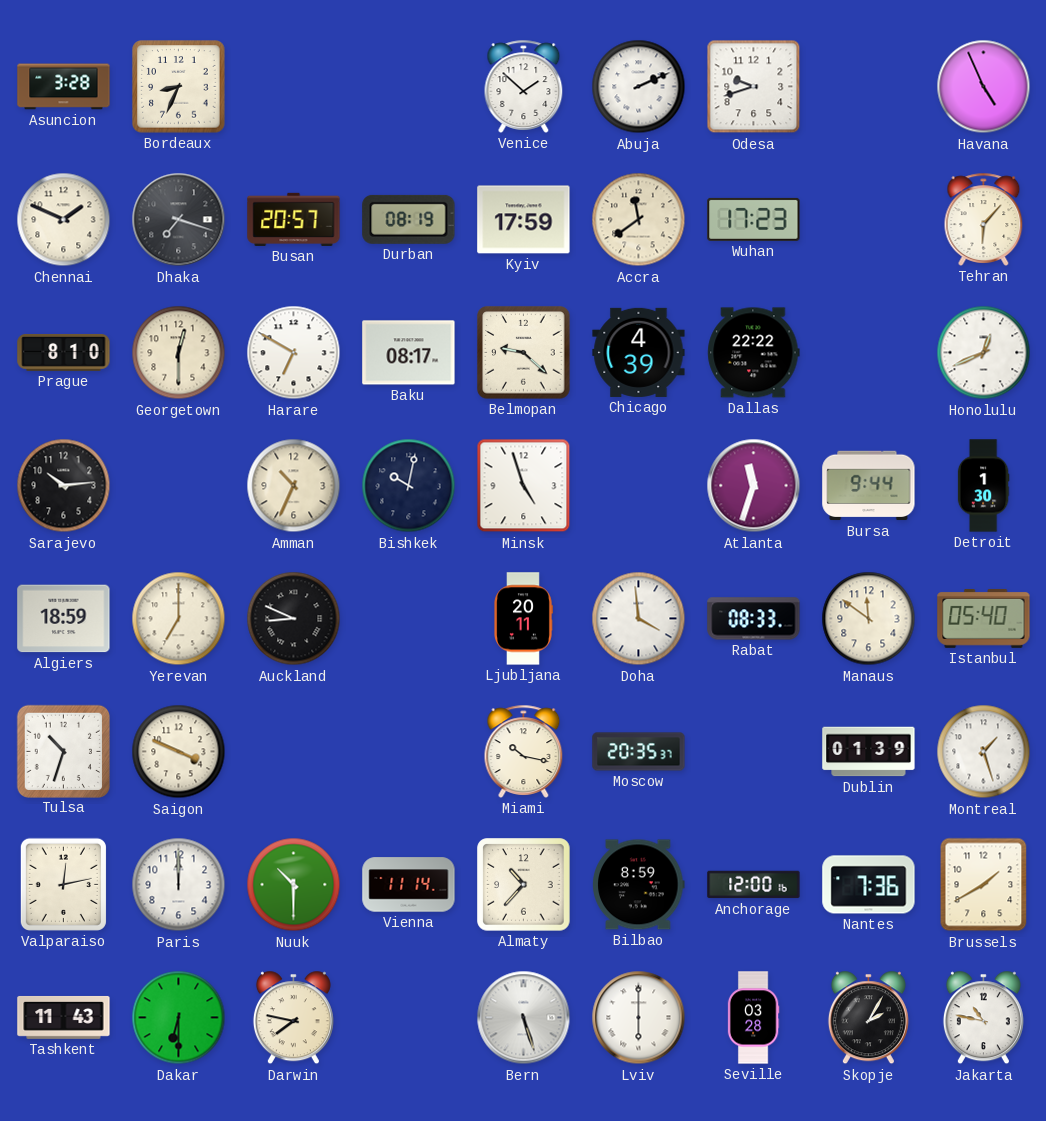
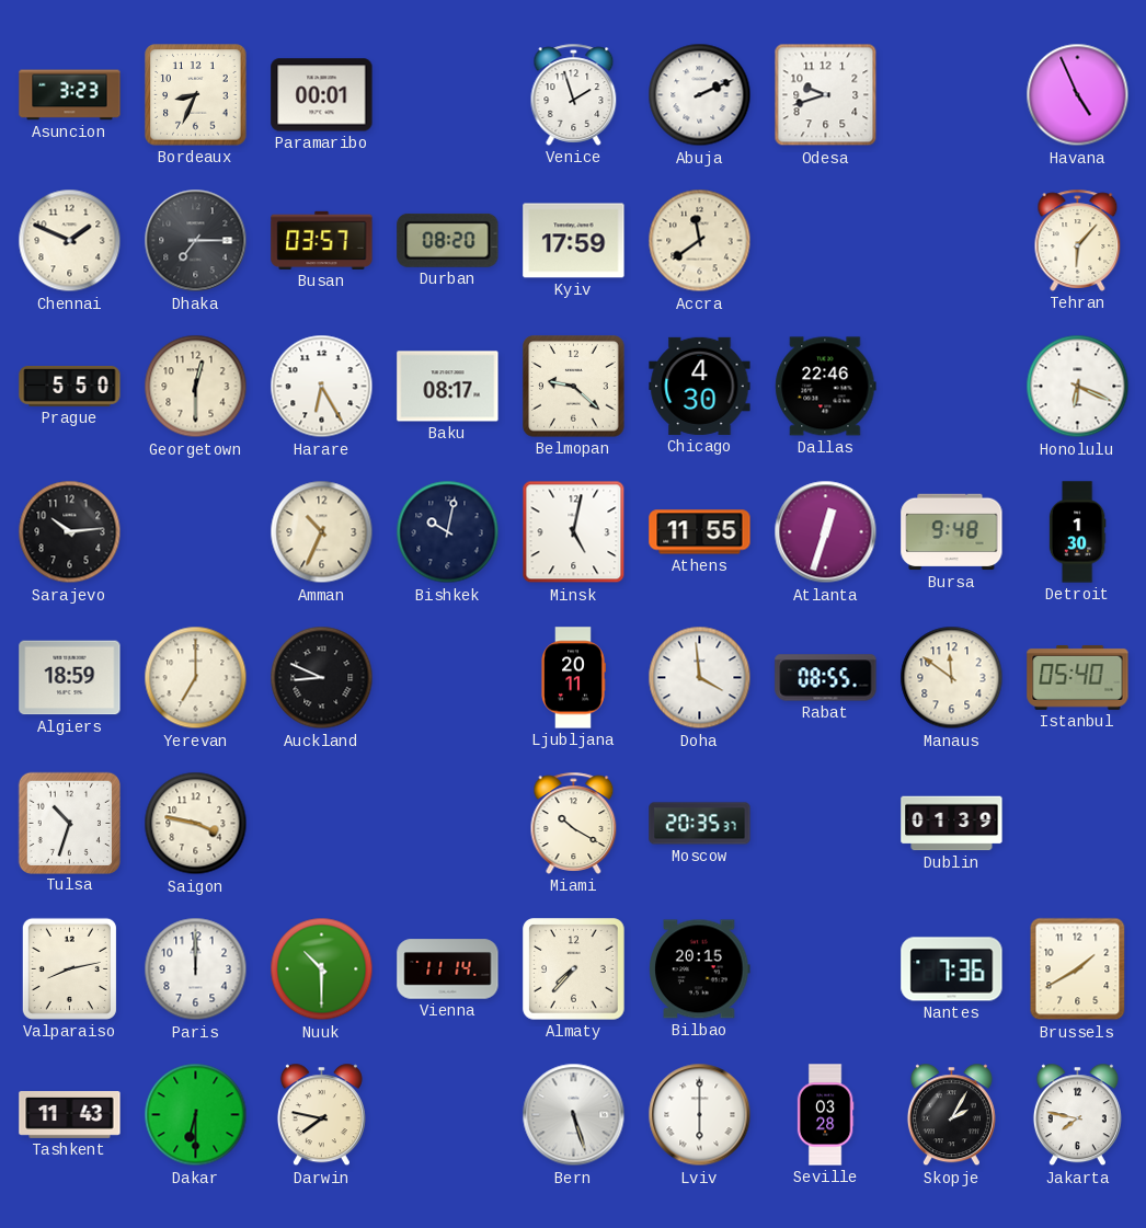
Asuncion: 3:28 -> 3:23 (70, 95)
Paramaribo: none -> 00:01 (322, 95)
Venice: 1:52 -> 1:57 (574, 94)
Dhaka: 7:18 -> 7:15 (196, 241)
Busan: 20:57 -> 03:57 (322, 240)
Durban: 08:19 -> 08:20 (448, 240)
Wuhan: 17:23 -> none (754, 219)
Prague: 8:10 -> 5:50 (70, 386)
Harare: 6:50 -> 6:25 (322, 387)
Chicago: 4:39 -> 4:30 (700, 386)
Dallas: 22:22 -> 22:46 (826, 387)
Honolulu: 12:41 -> 6:19 (1078, 387)
Minsk: 4:57 -> 5:02 (574, 532)
Athens: none -> 11:55 (700, 532)
Atlanta: 11:33 -> 12:33 (826, 532)
Bursa: 9:44 -> 9:48 (952, 532)
Rabat: 08:33 -> 08:55 (826, 678)
Saigon: 3:49 -> 3:47 (196, 824)
Miami: 10:17 -> 10:20 (574, 823)
Montreal: 1:27 -> none (984, 752)
Valparaiso: 12:13 -> 8:13 (69, 968)
Almaty: 10:37 -> 7:37 (574, 969)
Bilbao: 8:59 -> 20:15 (700, 969)
Anchorage: 12:00 -> none (754, 885)
Jakarta: 10:47 -> 7:47 (1077, 1115)
